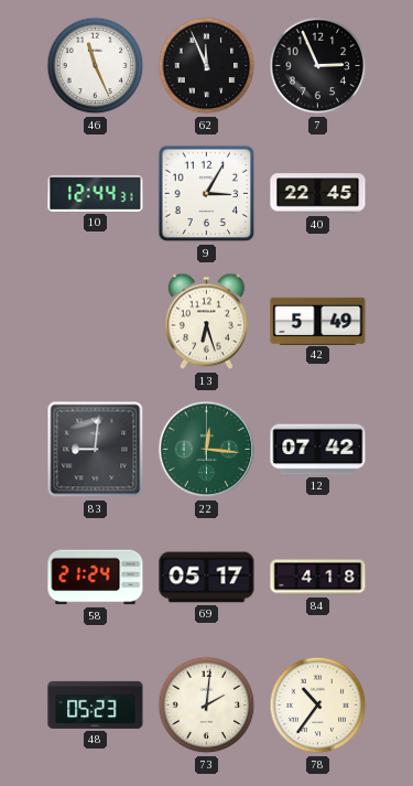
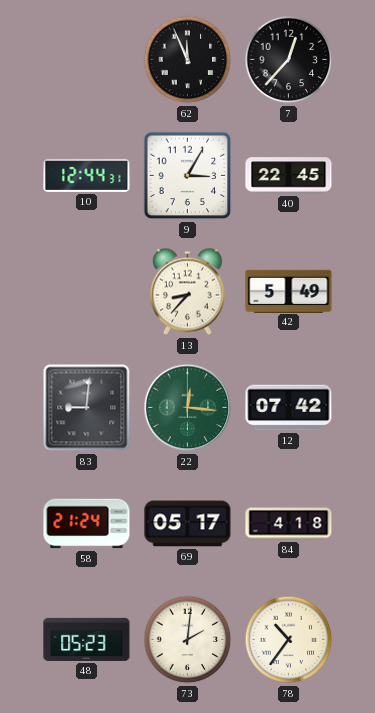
46: 11:26 -> none (96, 66)
7: 2:56 -> 12:37 (289, 60)
13: 6:27 -> 8:37 (187, 292)
